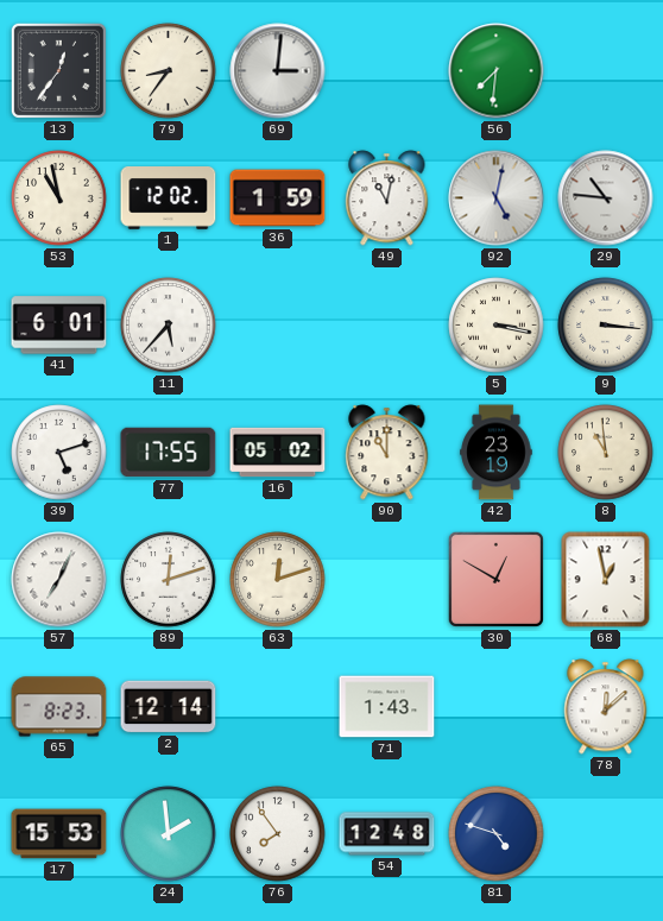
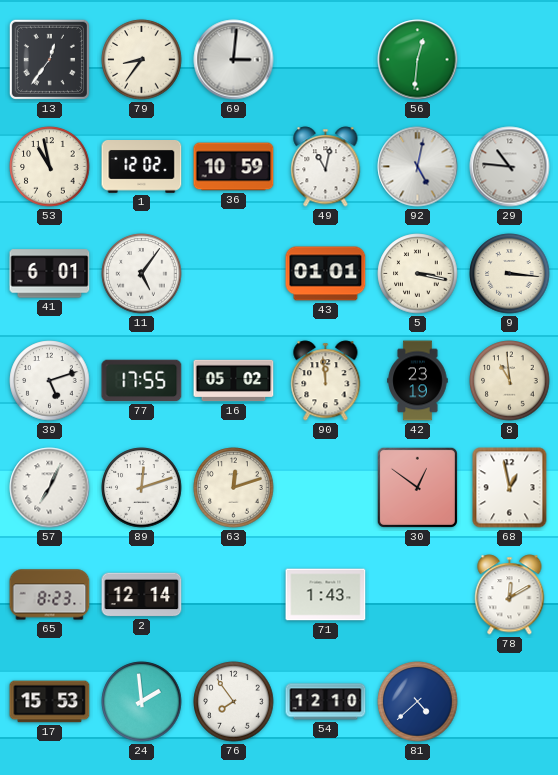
56: 7:31 -> 12:31 (418, 60)
36: 1:59 -> 10:59 (234, 167)
11: 5:37 -> 5:06 (142, 274)
43: none -> 01:01 (326, 274)
90: 11:00 -> 11:59 (326, 381)
30: 12:50 -> 12:51 (417, 487)
78: 12:08 -> 12:10 (510, 595)
54: 12:48 -> 12:10 (326, 702)
81: 4:48 -> 4:38 (418, 702)
